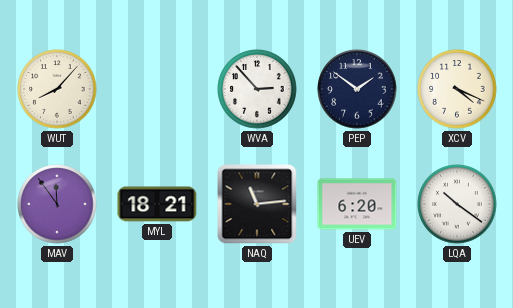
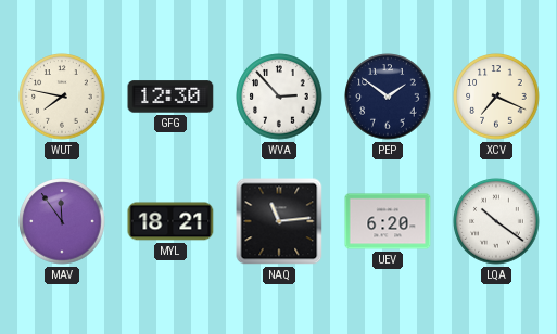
WUT: 8:07 -> 7:47 (62, 97)
GFG: none -> 12:30 (170, 97)
XCV: 4:19 -> 7:19 (496, 97)
